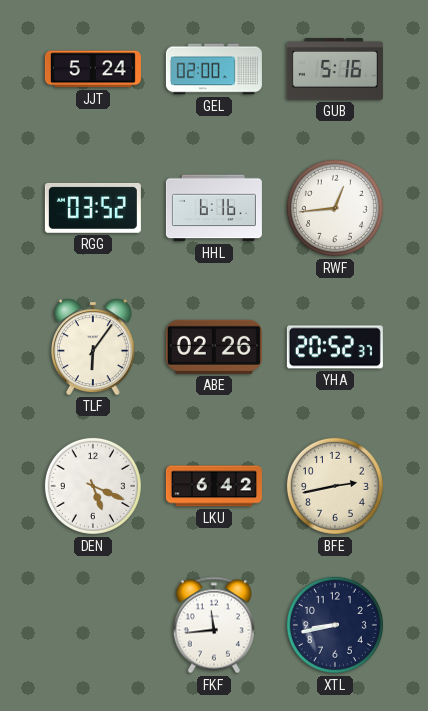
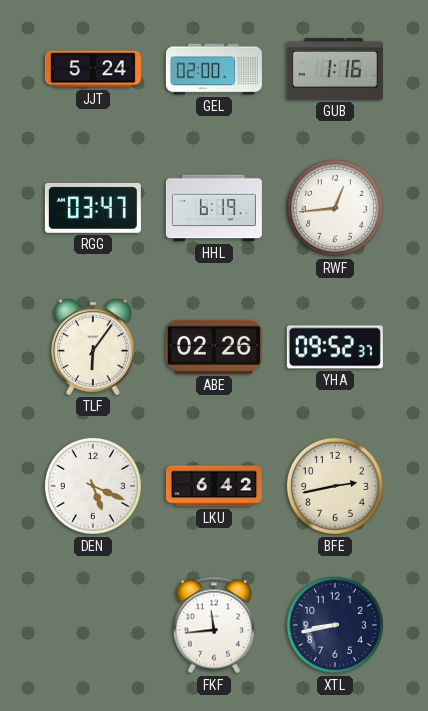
GUB: 5:16 -> 1:16 (335, 69)
RGG: 03:52 -> 03:47 (93, 208)
HHL: 6:16 -> 6:19 (214, 208)
YHA: 20:52 -> 09:52 (335, 347)
